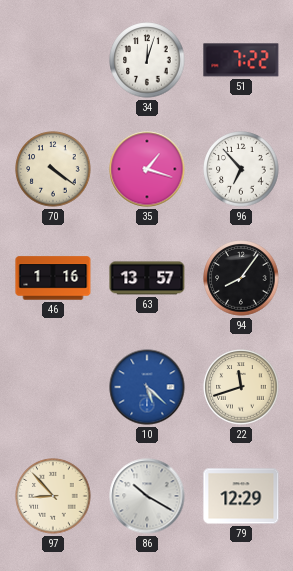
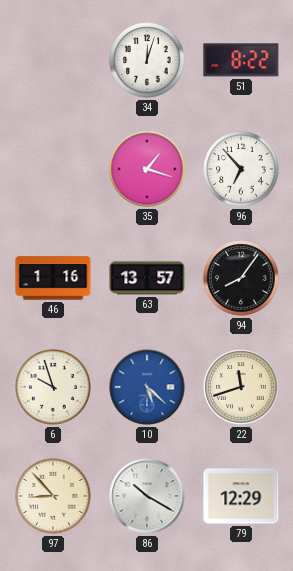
51: 7:22 -> 8:22 (241, 60)
70: 4:21 -> none (53, 169)
6: none -> 9:57 (53, 387)
